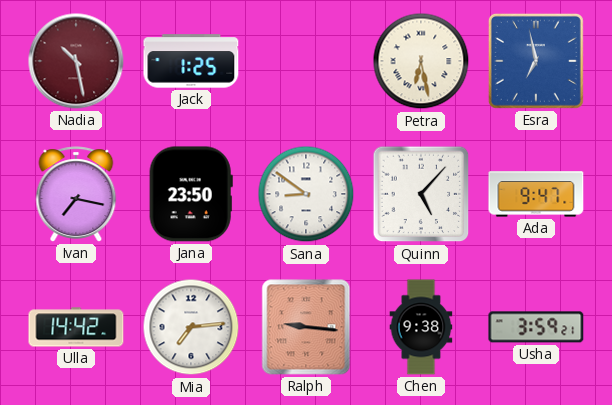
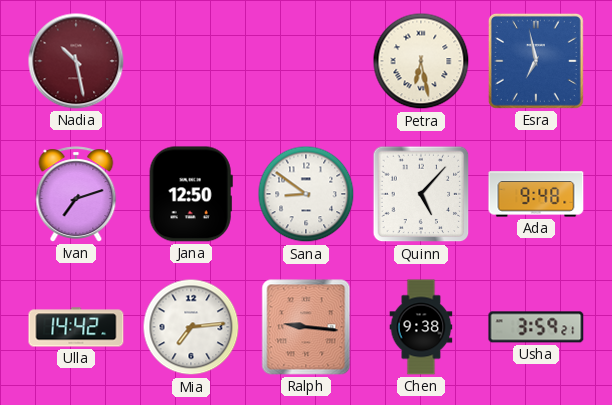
Jack: 1:25 -> none (191, 61)
Ivan: 7:17 -> 7:12 (76, 194)
Jana: 23:50 -> 12:50 (191, 194)
Ada: 9:47 -> 9:48 (536, 194)
